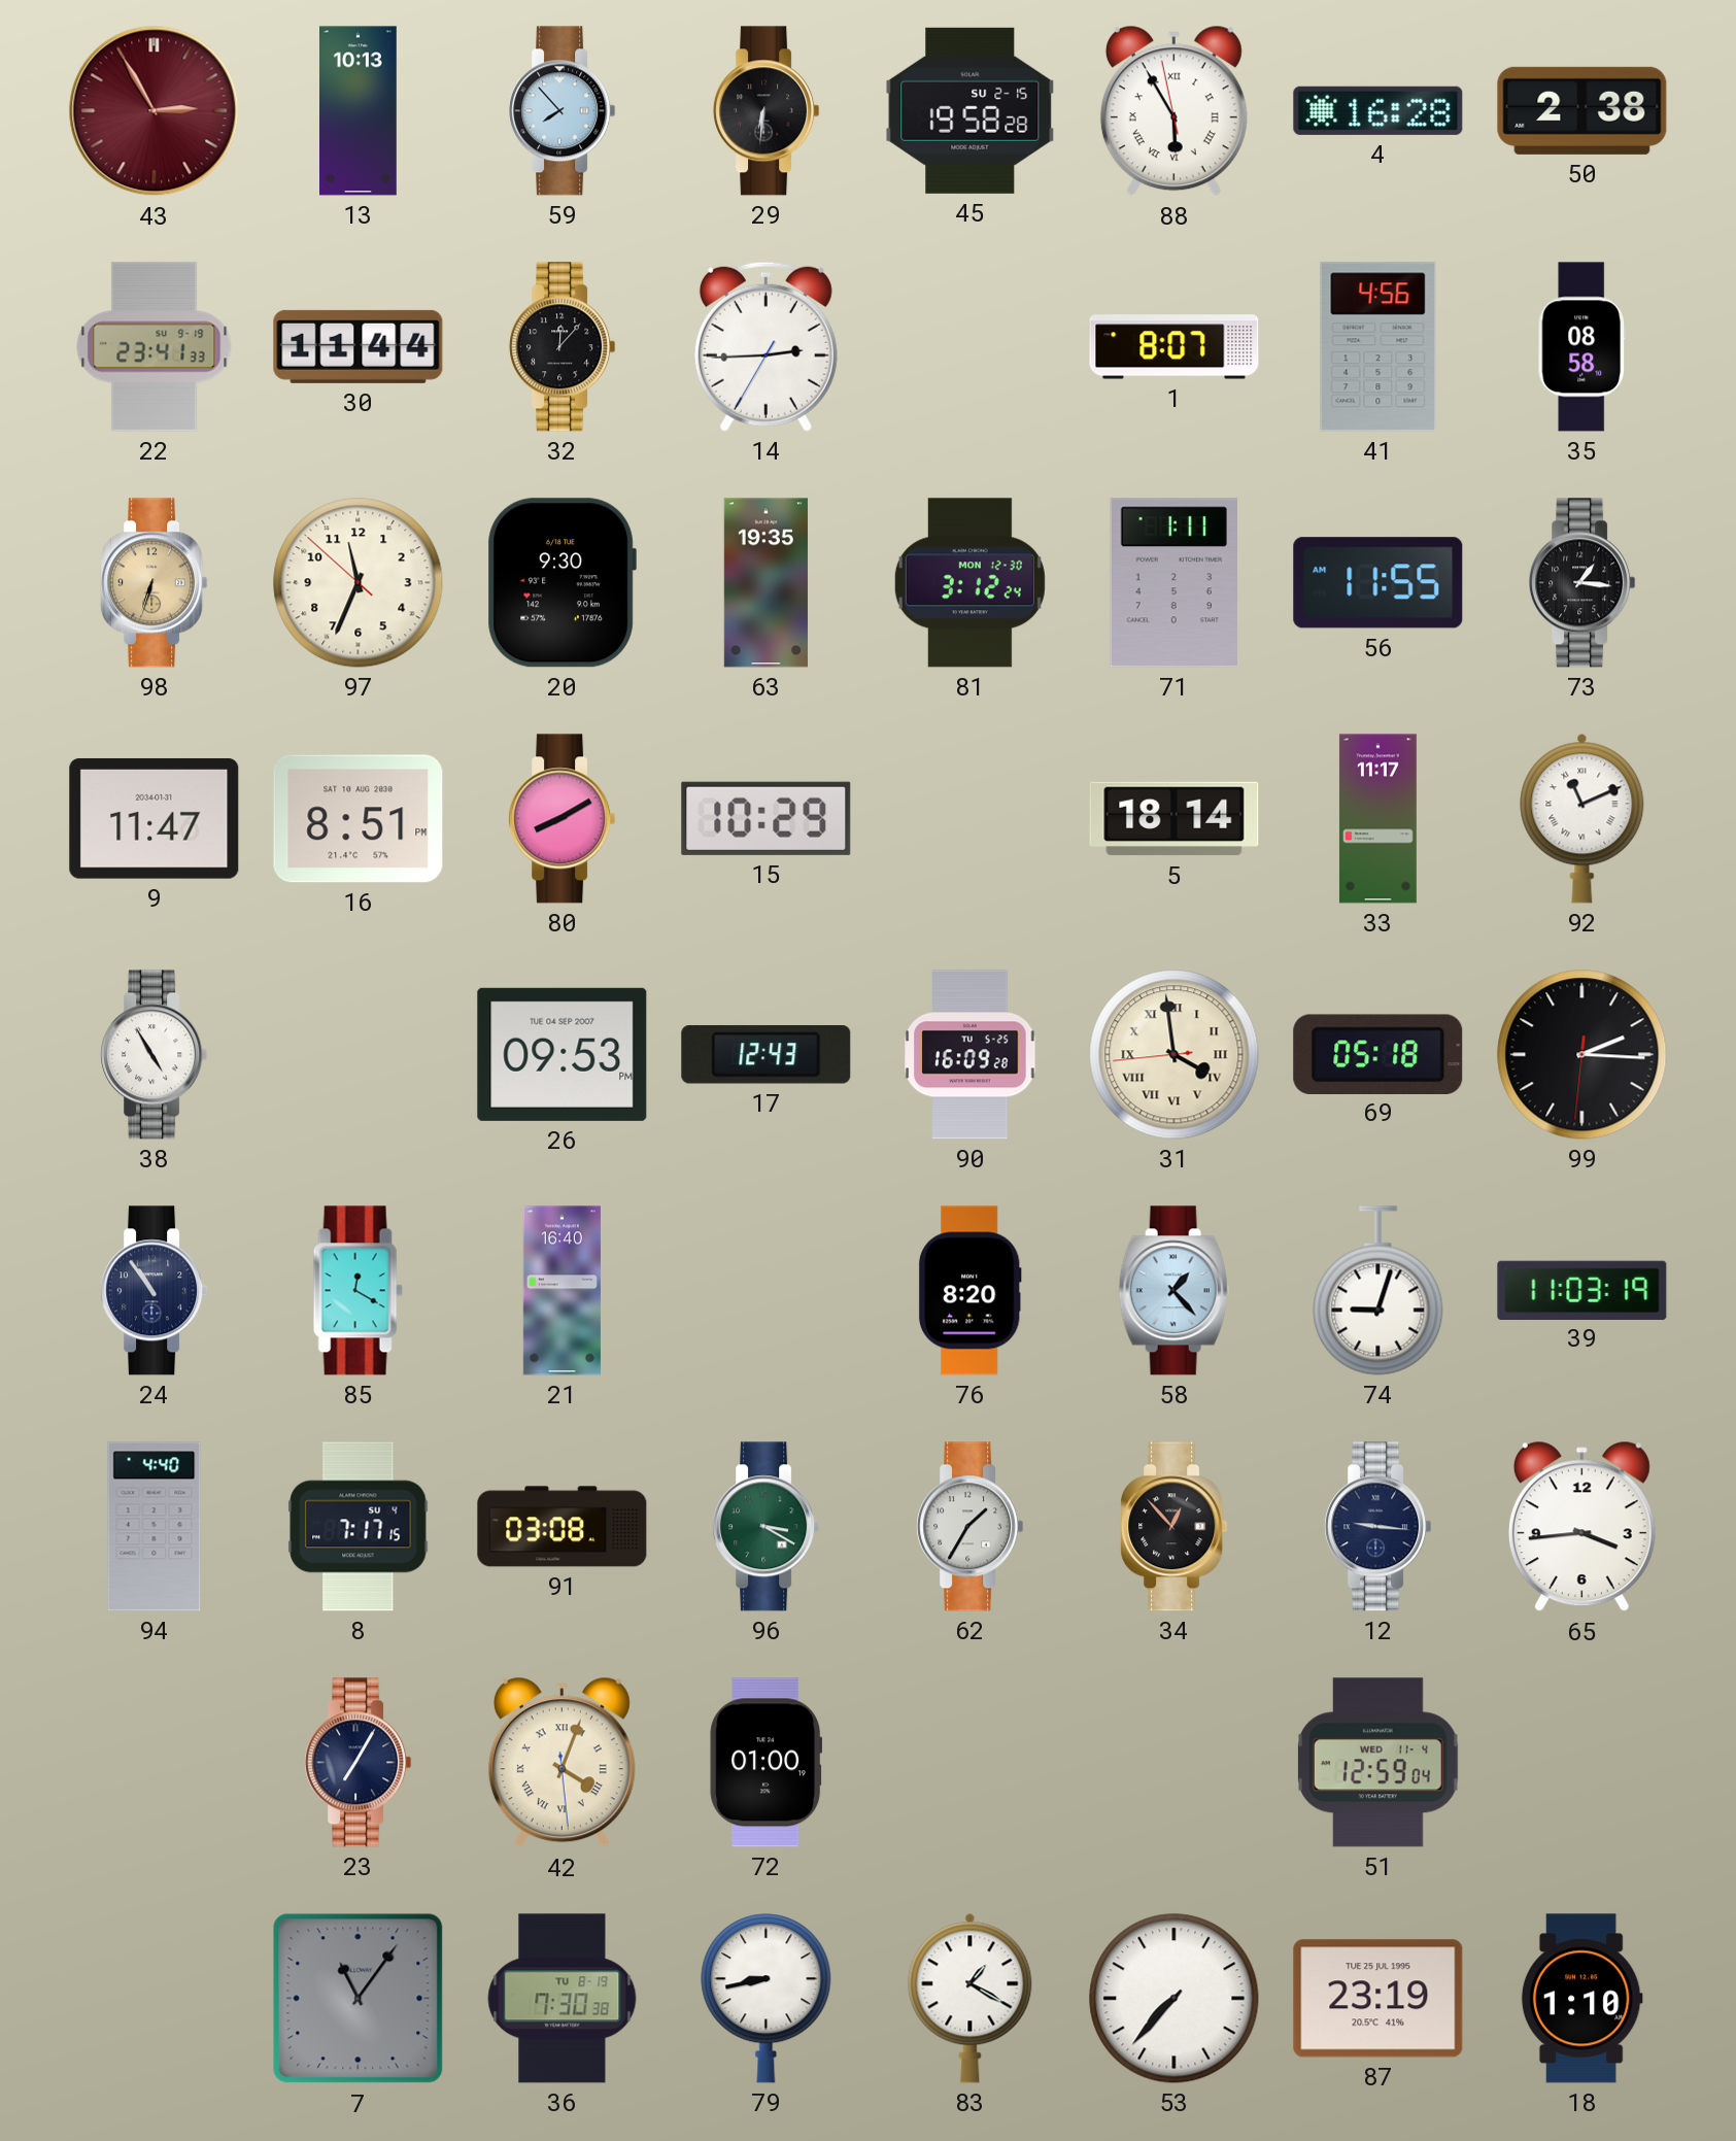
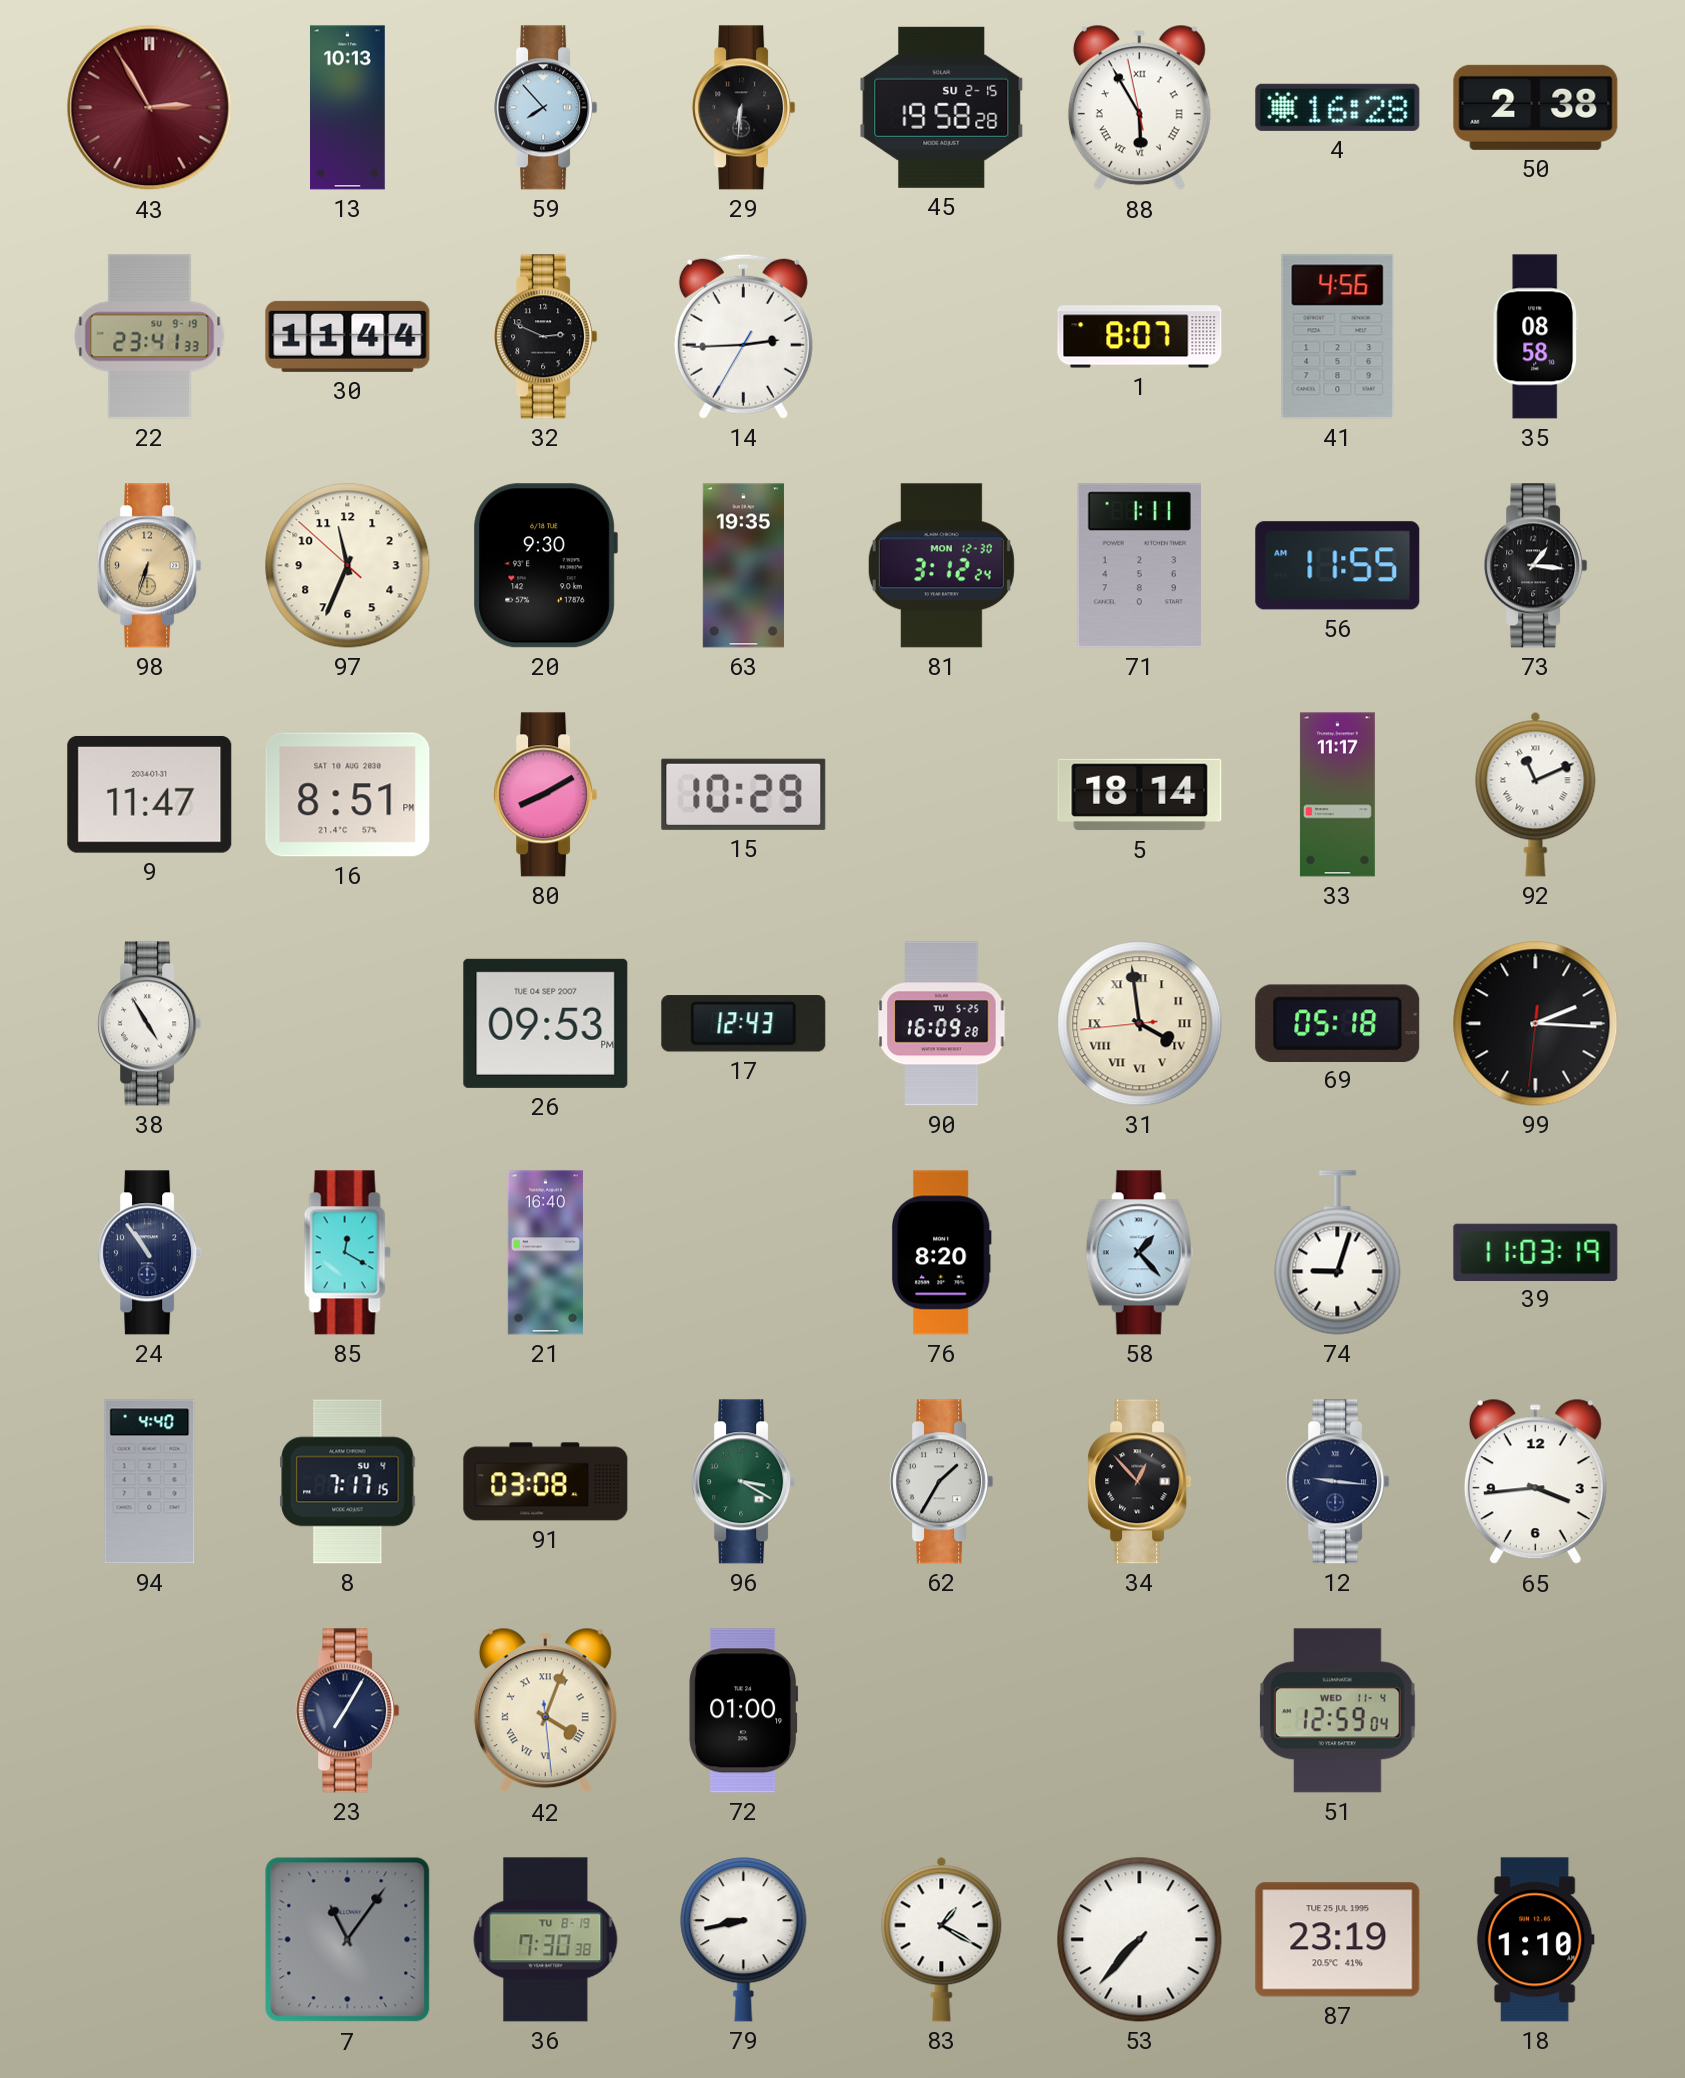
32: 12:07 -> 2:49 (546, 337)
